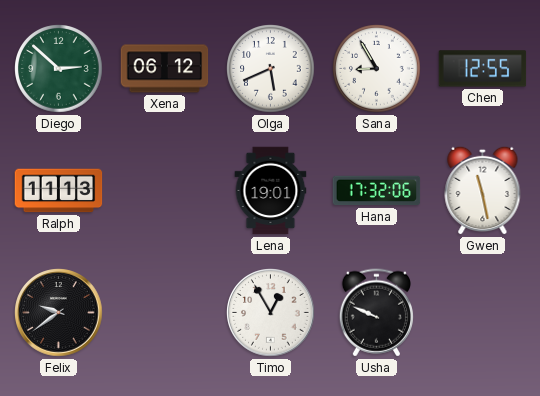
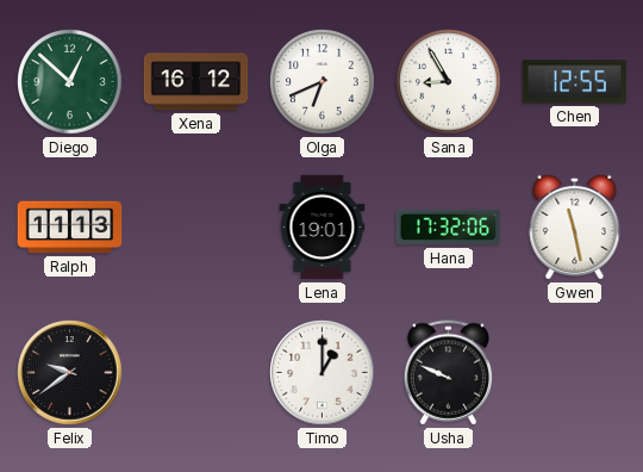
Diego: 2:52 -> 12:52 (70, 82)
Xena: 06:12 -> 16:12 (196, 82)
Olga: 5:41 -> 6:41 (323, 82)
Timo: 12:55 -> 1:00 (323, 373)
